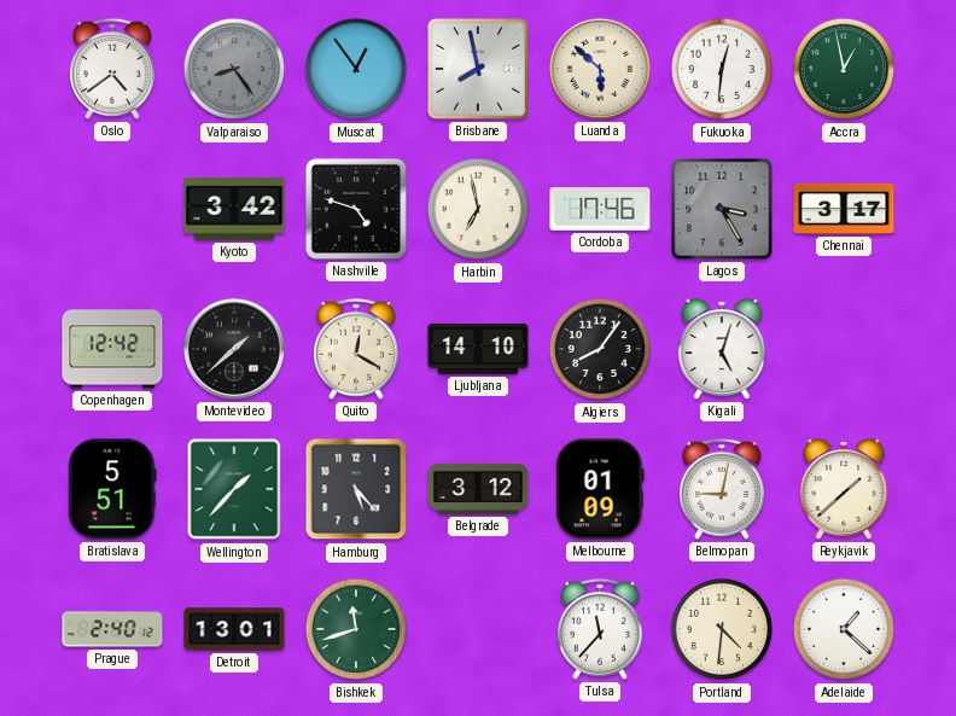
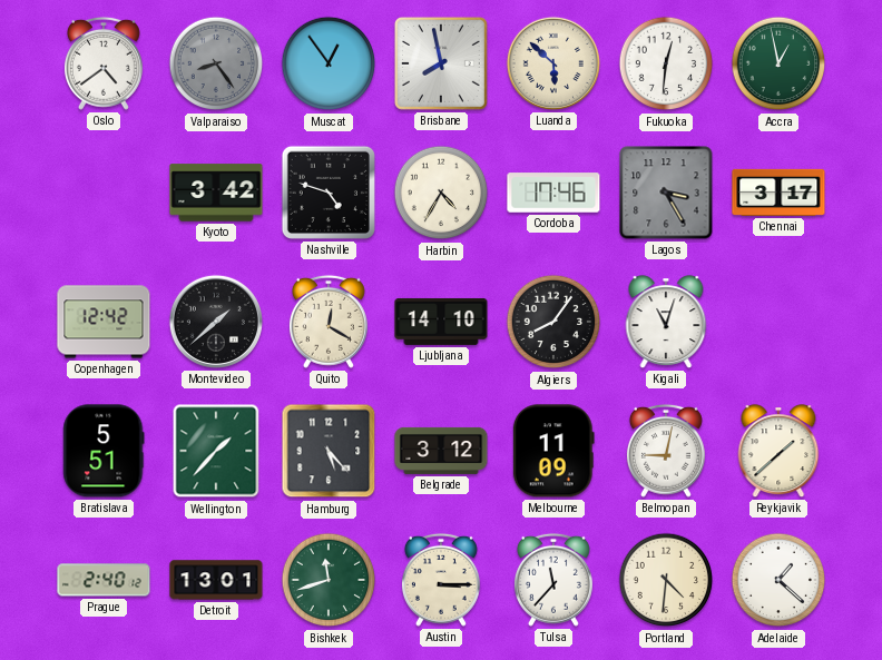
Harbin: 6:58 -> 4:35 (441, 193)
Kigali: 5:03 -> 11:03 (666, 322)
Melbourne: 01:09 -> 11:09 (553, 451)
Austin: none -> 3:15 (441, 580)
